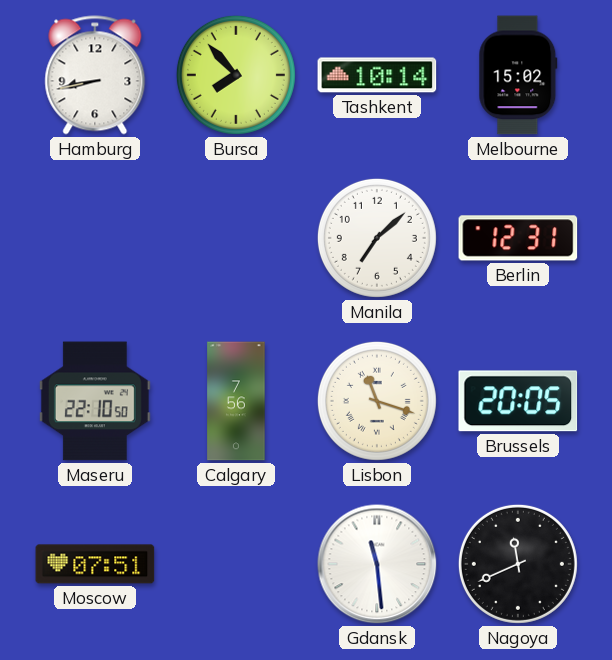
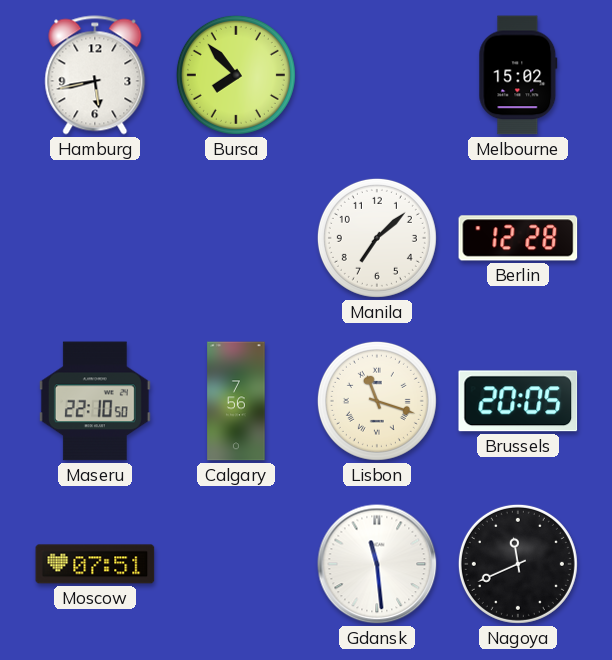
Hamburg: 8:43 -> 5:43 (95, 75)
Tashkent: 10:14 -> none (377, 75)
Berlin: 12:31 -> 12:28 (518, 238)
